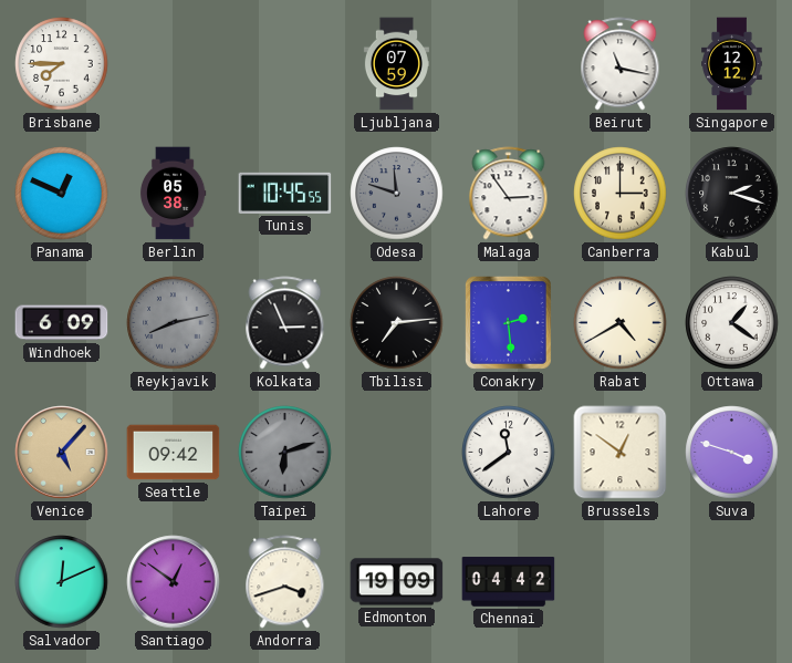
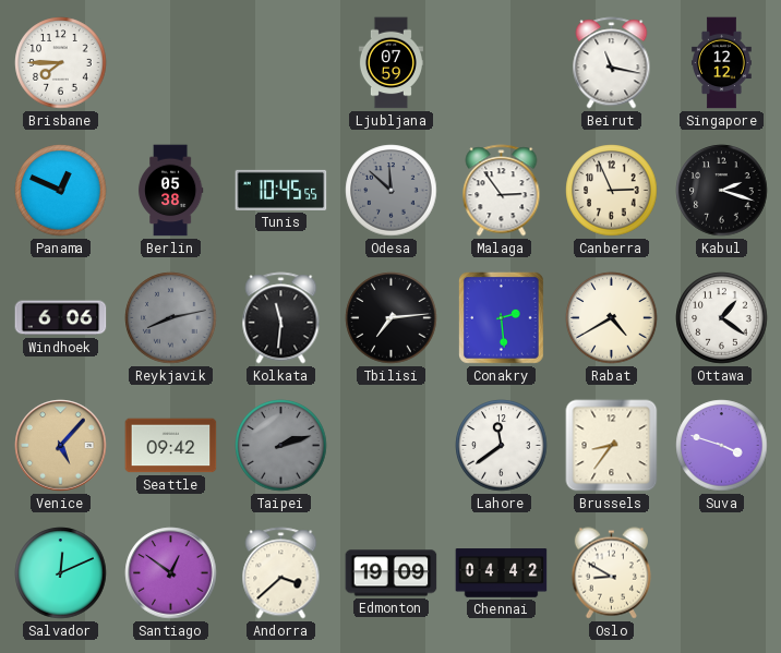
Odesa: 11:48 -> 11:52 (392, 191)
Canberra: 3:00 -> 2:56 (612, 191)
Windhoek: 6:09 -> 6:06 (61, 318)
Kolkata: 2:56 -> 11:31 (281, 318)
Taipei: 6:12 -> 2:12 (281, 446)
Brussels: 12:51 -> 8:36 (612, 446)
Andorra: 3:42 -> 3:38 (281, 573)
Oslo: none -> 8:50 (611, 573)
